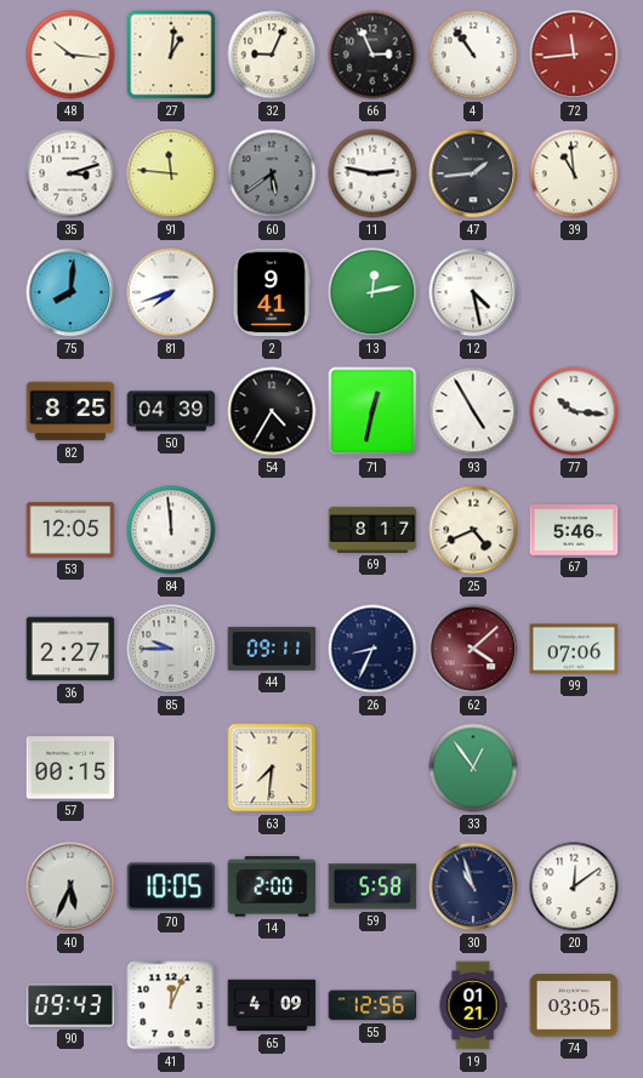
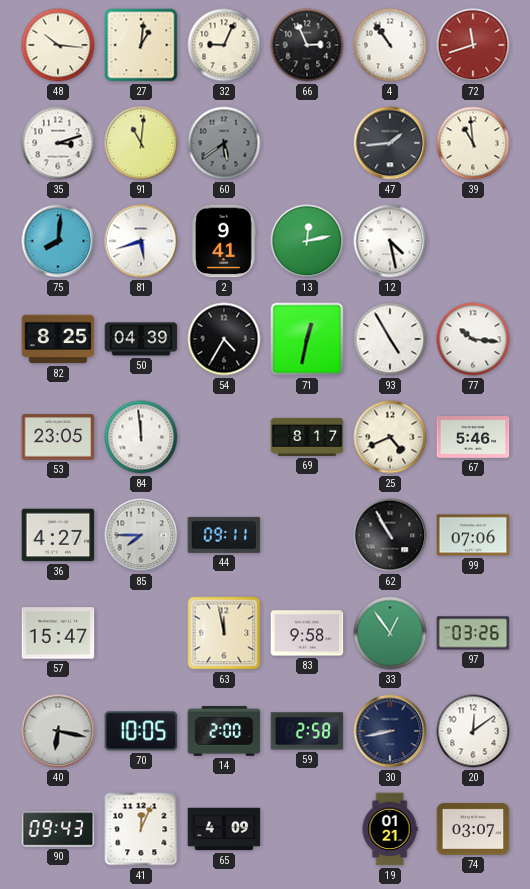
72: 11:44 -> 11:42 (473, 45)
91: 11:46 -> 11:01 (141, 143)
11: 2:47 -> none (372, 173)
81: 7:42 -> 5:42 (141, 241)
53: 12:05 -> 23:05 (58, 437)
36: 2:27 -> 4:27 (58, 535)
85: 9:45 -> 7:45 (141, 535)
26: 8:34 -> none (372, 649)
62: 4:08 -> 10:55 (390, 535)
62 dial: burgundy -> black (390, 535)
57: 00:15 -> 15:47 (58, 633)
63: 7:31 -> 11:58 (224, 633)
83: none -> 9:58 (307, 633)
97: none -> 03:26 (473, 633)
40: 5:34 -> 6:17 (58, 731)
59: 5:58 -> 2:58 (307, 731)
30: 10:57 -> 8:43 (390, 731)
55: 12:56 -> none (372, 1005)
74: 03:05 -> 03:07 (473, 829)
